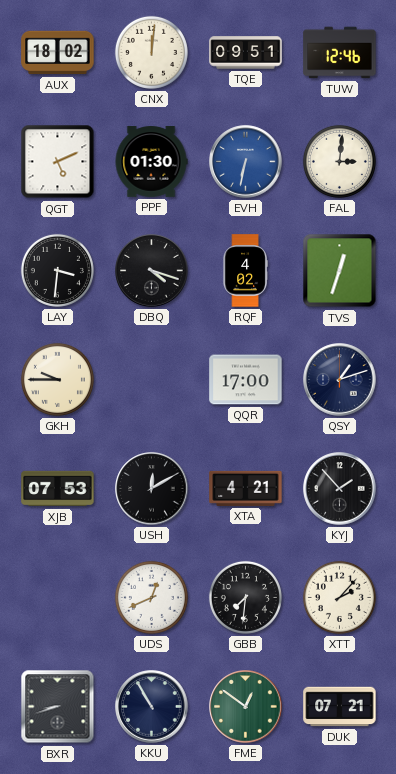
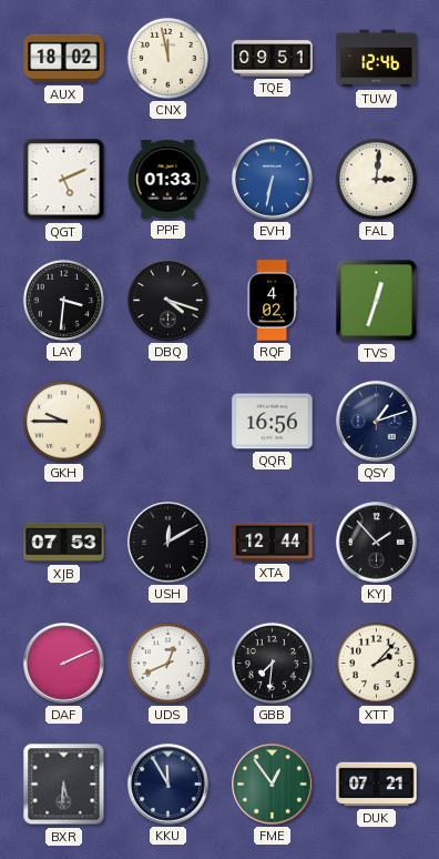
CNX: 12:01 -> 11:58 (167, 58)
PPF: 01:30 -> 01:33 (167, 180)
QQR: 17:00 -> 16:56 (273, 422)
XTA: 4:21 -> 12:44 (273, 542)
DAF: none -> 2:11 (64, 664)
BXR: 8:42 -> 5:31 (64, 785)
KKU: 10:55 -> 11:55 (169, 785)
FME: 12:51 -> 12:54 (273, 785)
